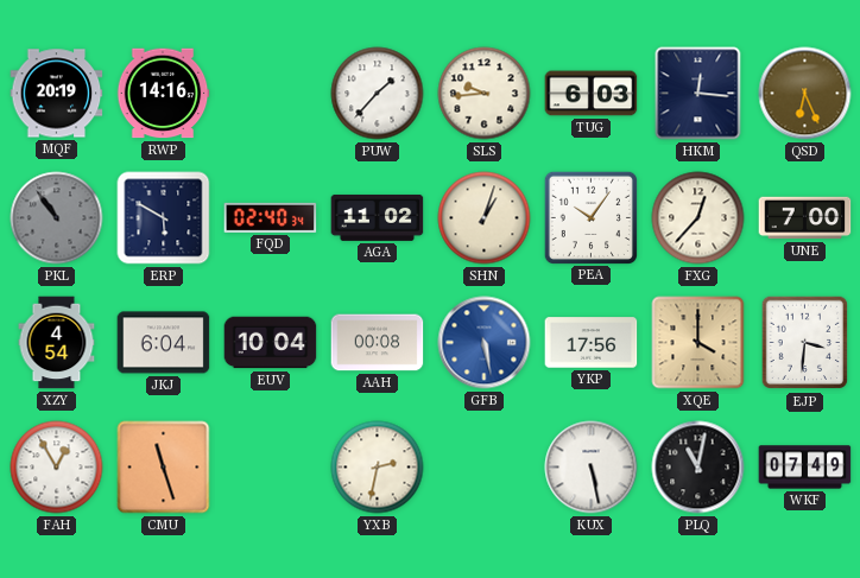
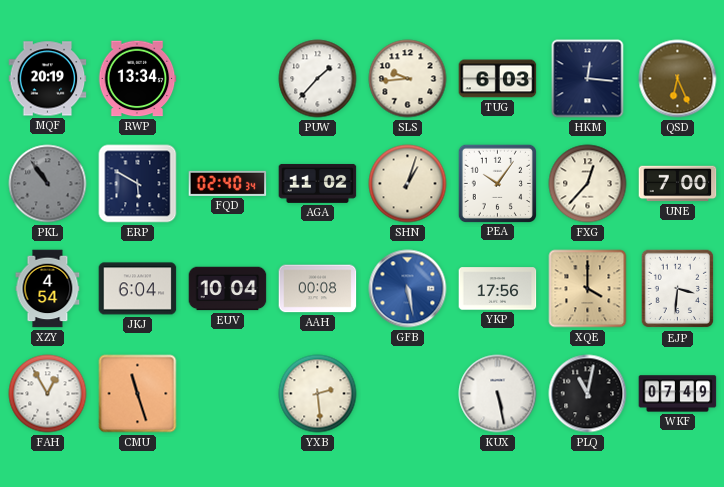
RWP: 14:16 -> 13:34 (137, 79)
YXB: 2:32 -> 2:29 (318, 394)
